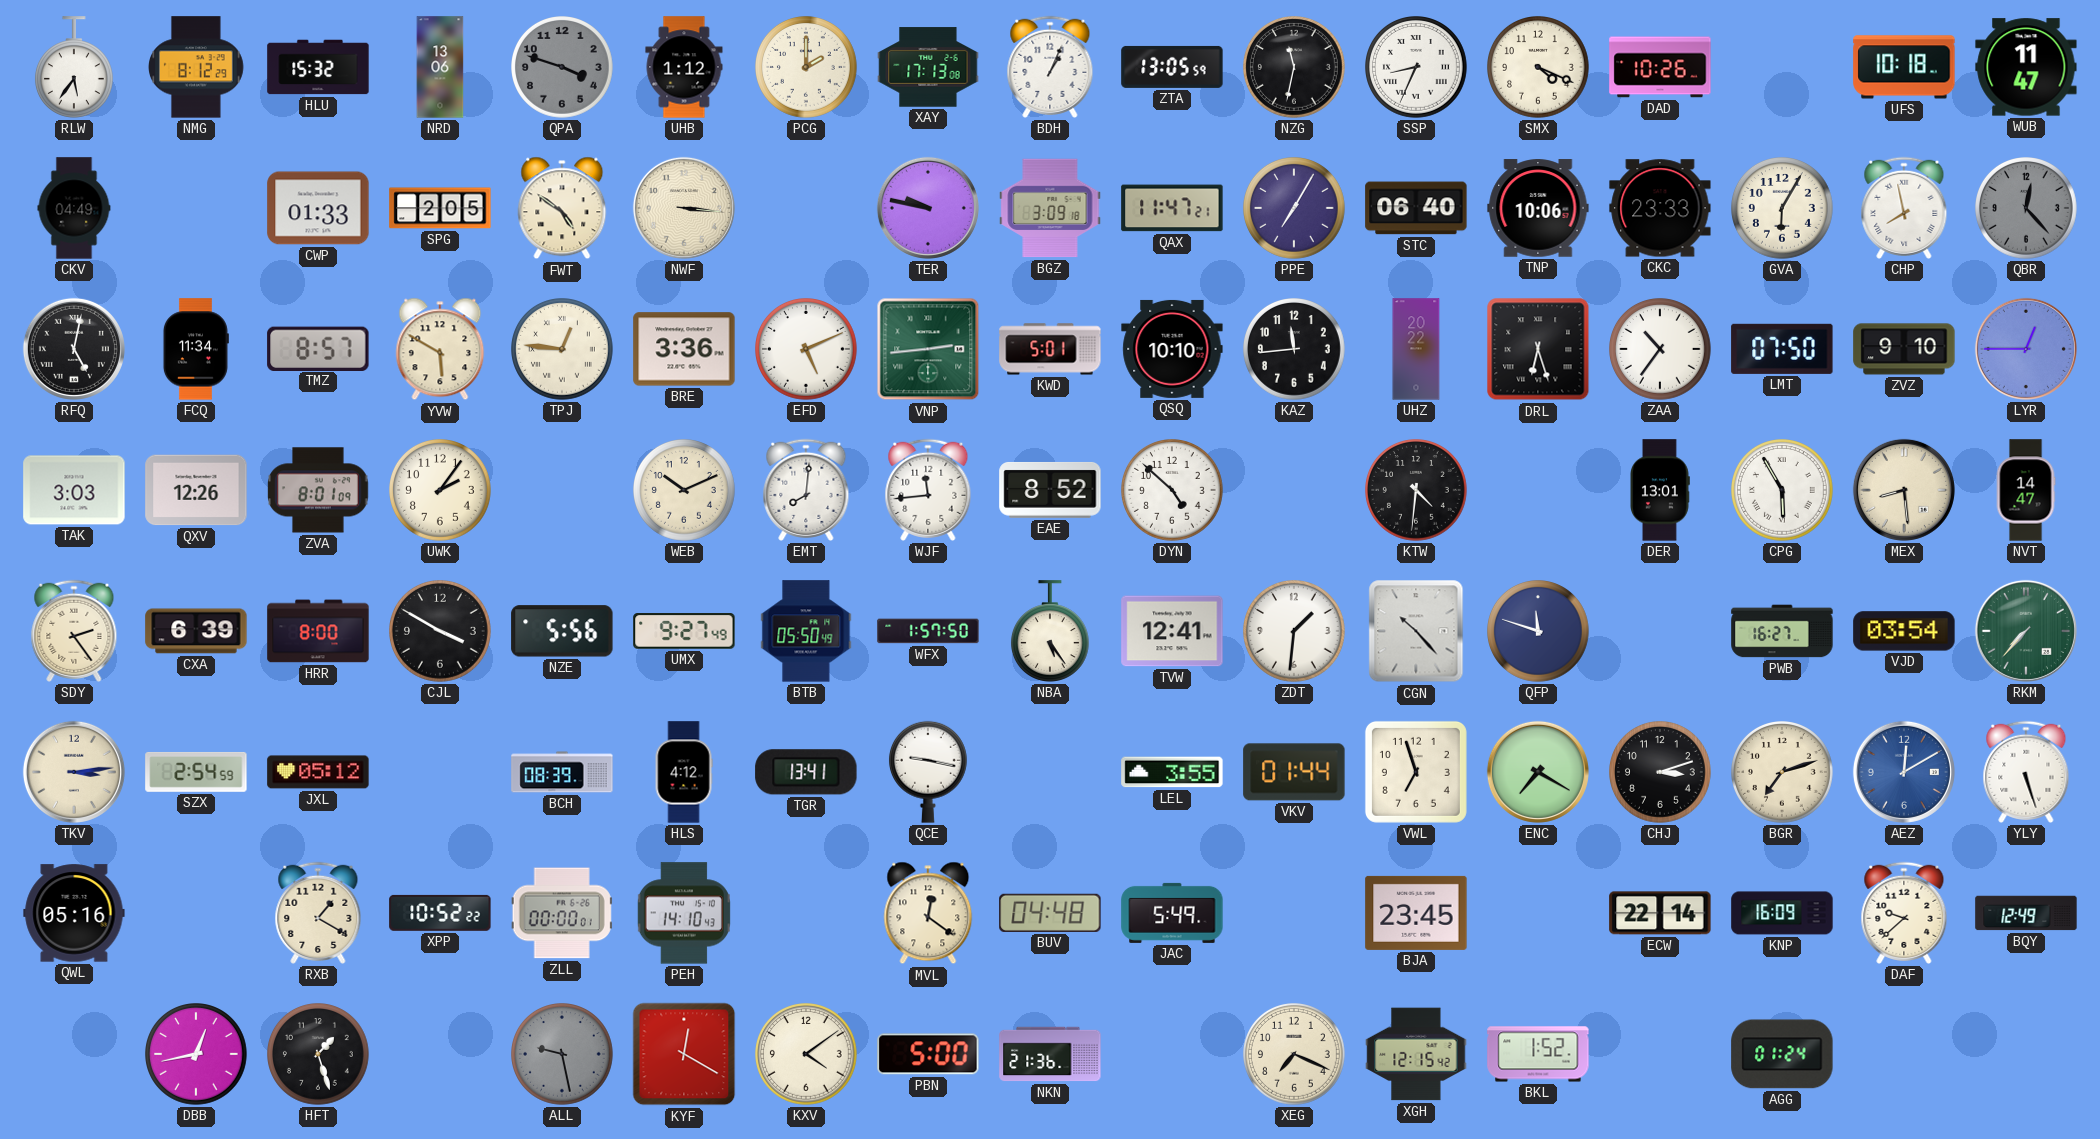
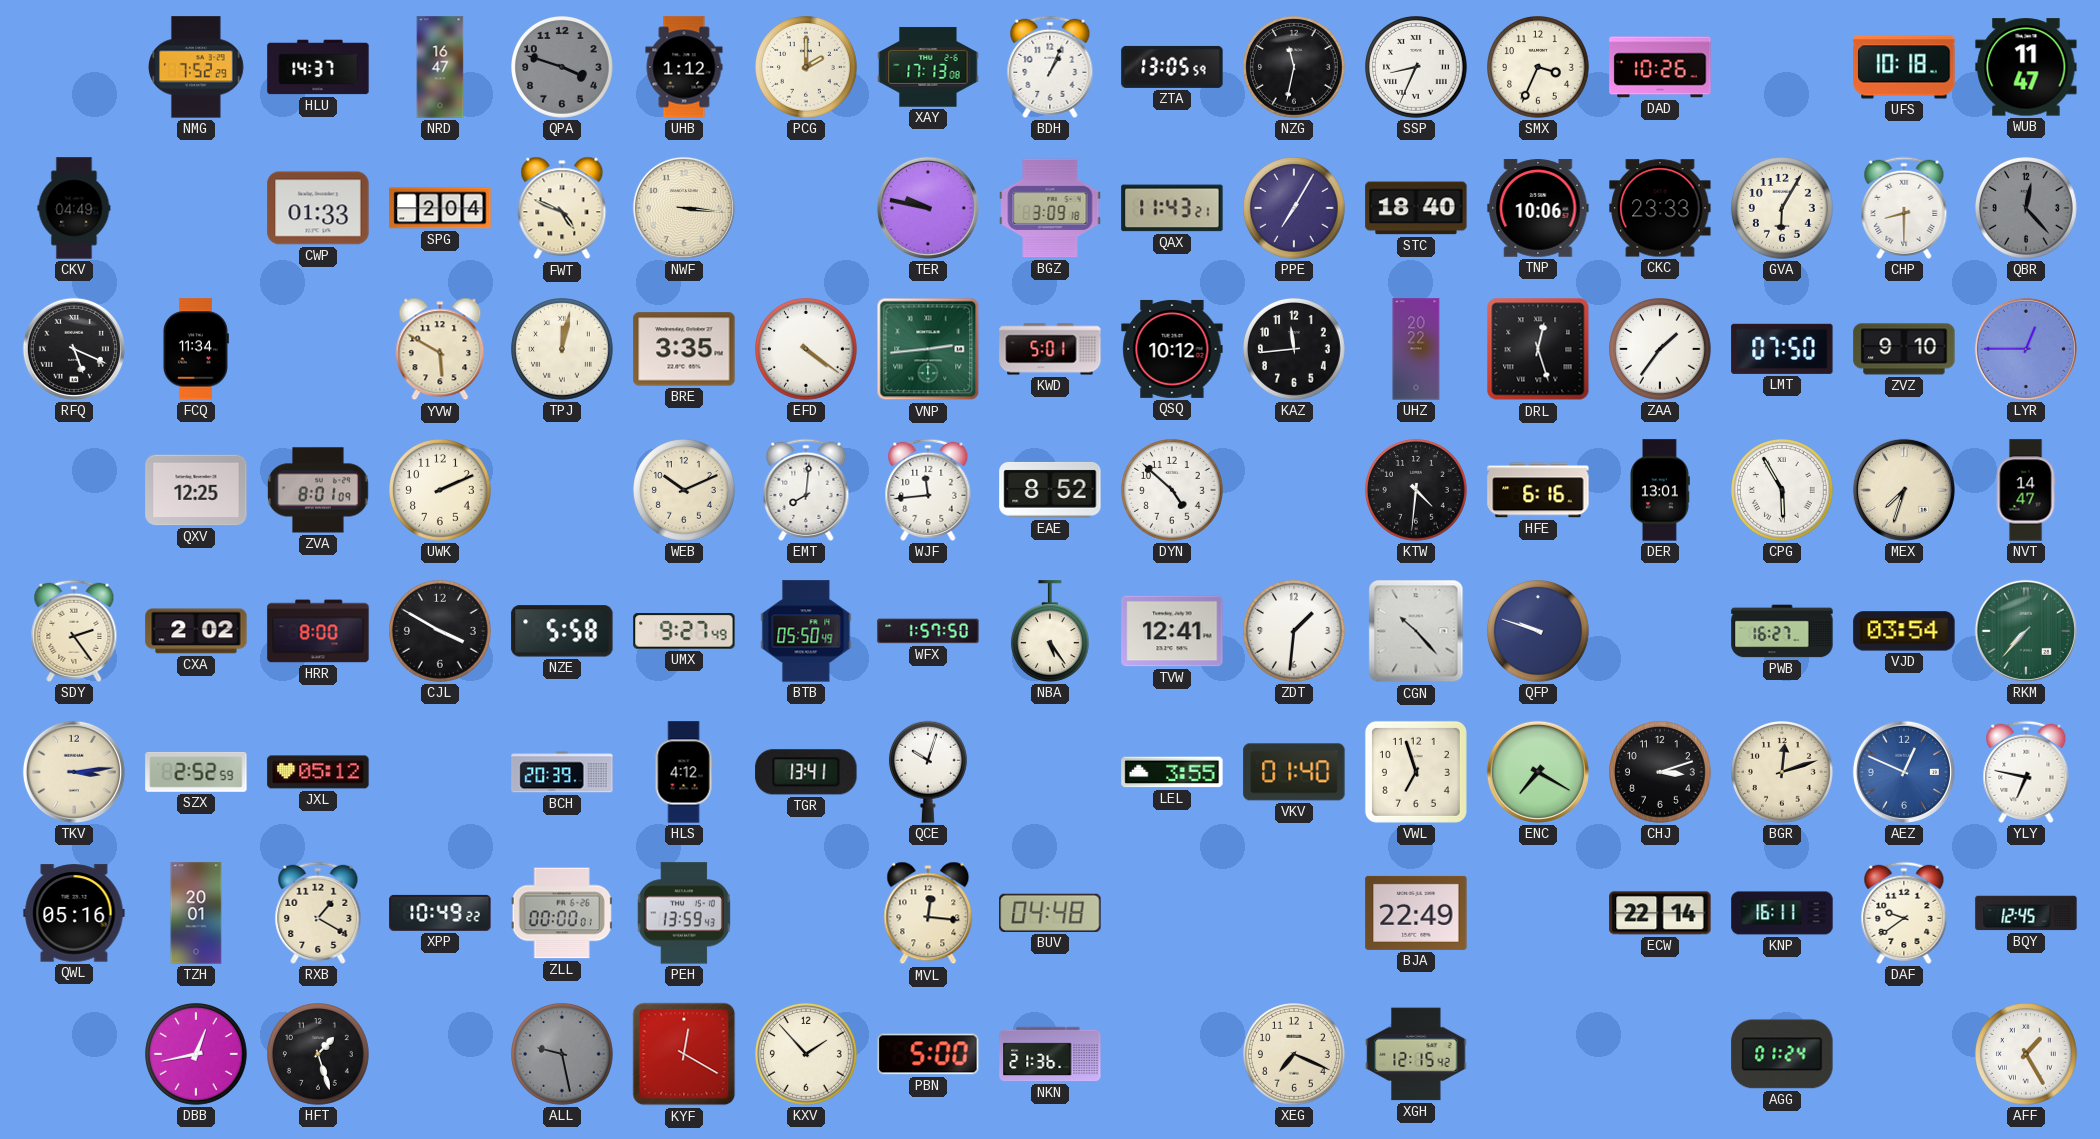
RLW: 5:36 -> none (74, 67)
NMG: 8:12 -> 7:52 (197, 67)
HLU: 15:32 -> 14:37 (318, 67)
NRD: 13:06 -> 16:47 (440, 67)
SMX: 4:19 -> 3:34 (1539, 68)
SPG: 2:05 -> 2:04 (440, 208)
FWT: 4:51 -> 4:49 (562, 208)
QAX: 11:47 -> 11:43 (1172, 208)
STC: 06:40 -> 18:40 (1416, 208)
CHP: 7:58 -> 8:30 (1904, 208)
RFQ: 5:02 -> 5:19 (74, 349)
TMZ: 8:57 -> none (318, 348)
TPJ: 12:46 -> 12:02 (563, 350)
BRE: 3:36 -> 3:35 (684, 349)
EFD: 5:11 -> 4:21 (807, 350)
QSQ: 10:10 -> 10:12 (1172, 349)
DRL: 6:27 -> 12:27 (1538, 349)
ZAA: 10:36 -> 1:36 (1661, 350)
TAK: 3:03 -> none (74, 490)
QXV: 12:26 -> 12:25 (196, 490)
UWK: 2:06 -> 2:11 (441, 491)
HFE: none -> 6:16 (1538, 490)
MEX: 8:29 -> 7:33 (1904, 490)
CXA: 6:39 -> 2:02 (196, 631)
NZE: 5:56 -> 5:58 (562, 631)
QFP: 11:48 -> 9:48 (1539, 632)
SZX: 2:54 -> 2:52 (196, 772)
BCH: 08:39 -> 20:39 (562, 772)
QCE: 9:17 -> 10:03 (928, 772)
VKV: 01:44 -> 01:40 (1294, 772)
BGR: 7:12 -> 12:12 (1783, 773)
AEZ: 12:10 -> 12:49 (1904, 772)
YLY: 5:27 -> 6:47 (2026, 772)
TZH: none -> 20:01 (196, 913)
XPP: 10:52 -> 10:49 (440, 913)
PEH: 14:10 -> 13:59 (684, 913)
MVL: 12:21 -> 12:16 (928, 913)
JAC: 5:49 -> none (1172, 913)
BJA: 23:45 -> 22:49 (1416, 913)
KNP: 16:09 -> 16:11 (1782, 913)
DAF: 9:38 -> 9:39 (1904, 913)
BQY: 12:49 -> 12:45 (2026, 913)
KXV: 4:09 -> 1:53 (807, 1055)
BKL: 1:52 -> none (1538, 1054)
AFF: none -> 1:25 (2027, 1055)
